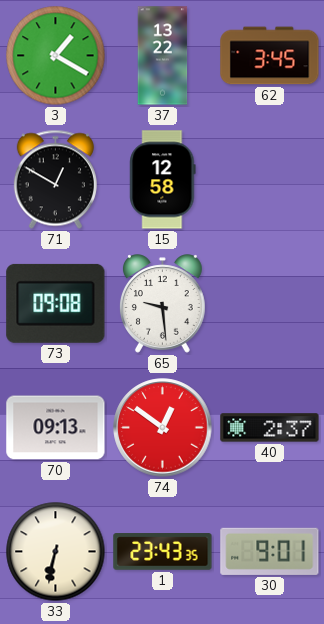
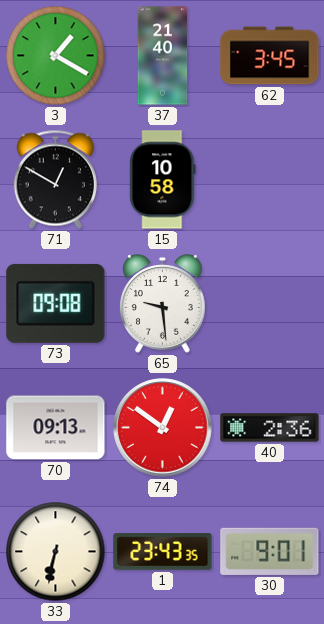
37: 13:22 -> 21:40 (163, 56)
15: 12:58 -> 10:58 (163, 180)
40: 2:37 -> 2:36 (270, 428)
